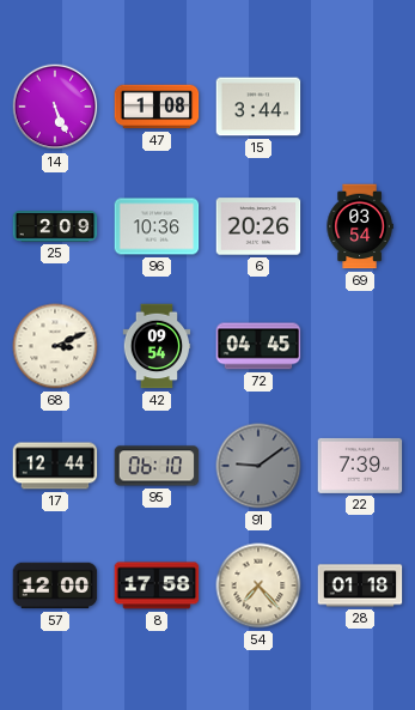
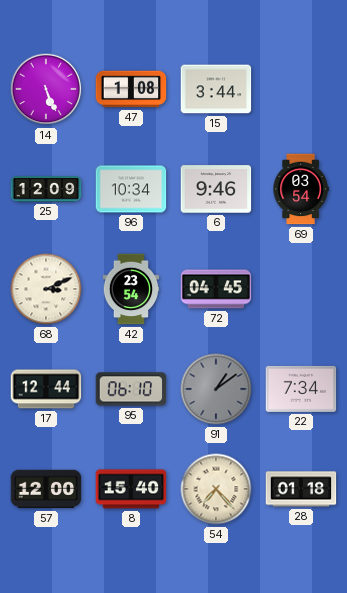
25: 2:09 -> 12:09 (46, 189)
96: 10:36 -> 10:34 (131, 189)
6: 20:26 -> 9:46 (216, 189)
42: 09:54 -> 23:54 (131, 289)
91: 9:09 -> 1:09 (216, 389)
22: 7:39 -> 7:34 (301, 389)
8: 17:58 -> 15:40 (131, 489)
